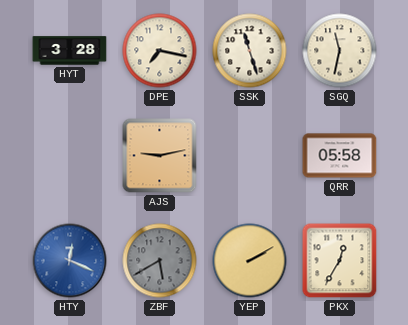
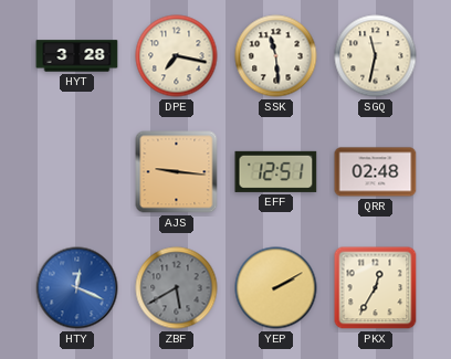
SSK: 11:27 -> 11:29 (276, 56)
AJS: 9:13 -> 9:16 (177, 172)
EFF: none -> 12:51 (276, 171)
QRR: 05:58 -> 02:48 (376, 172)
